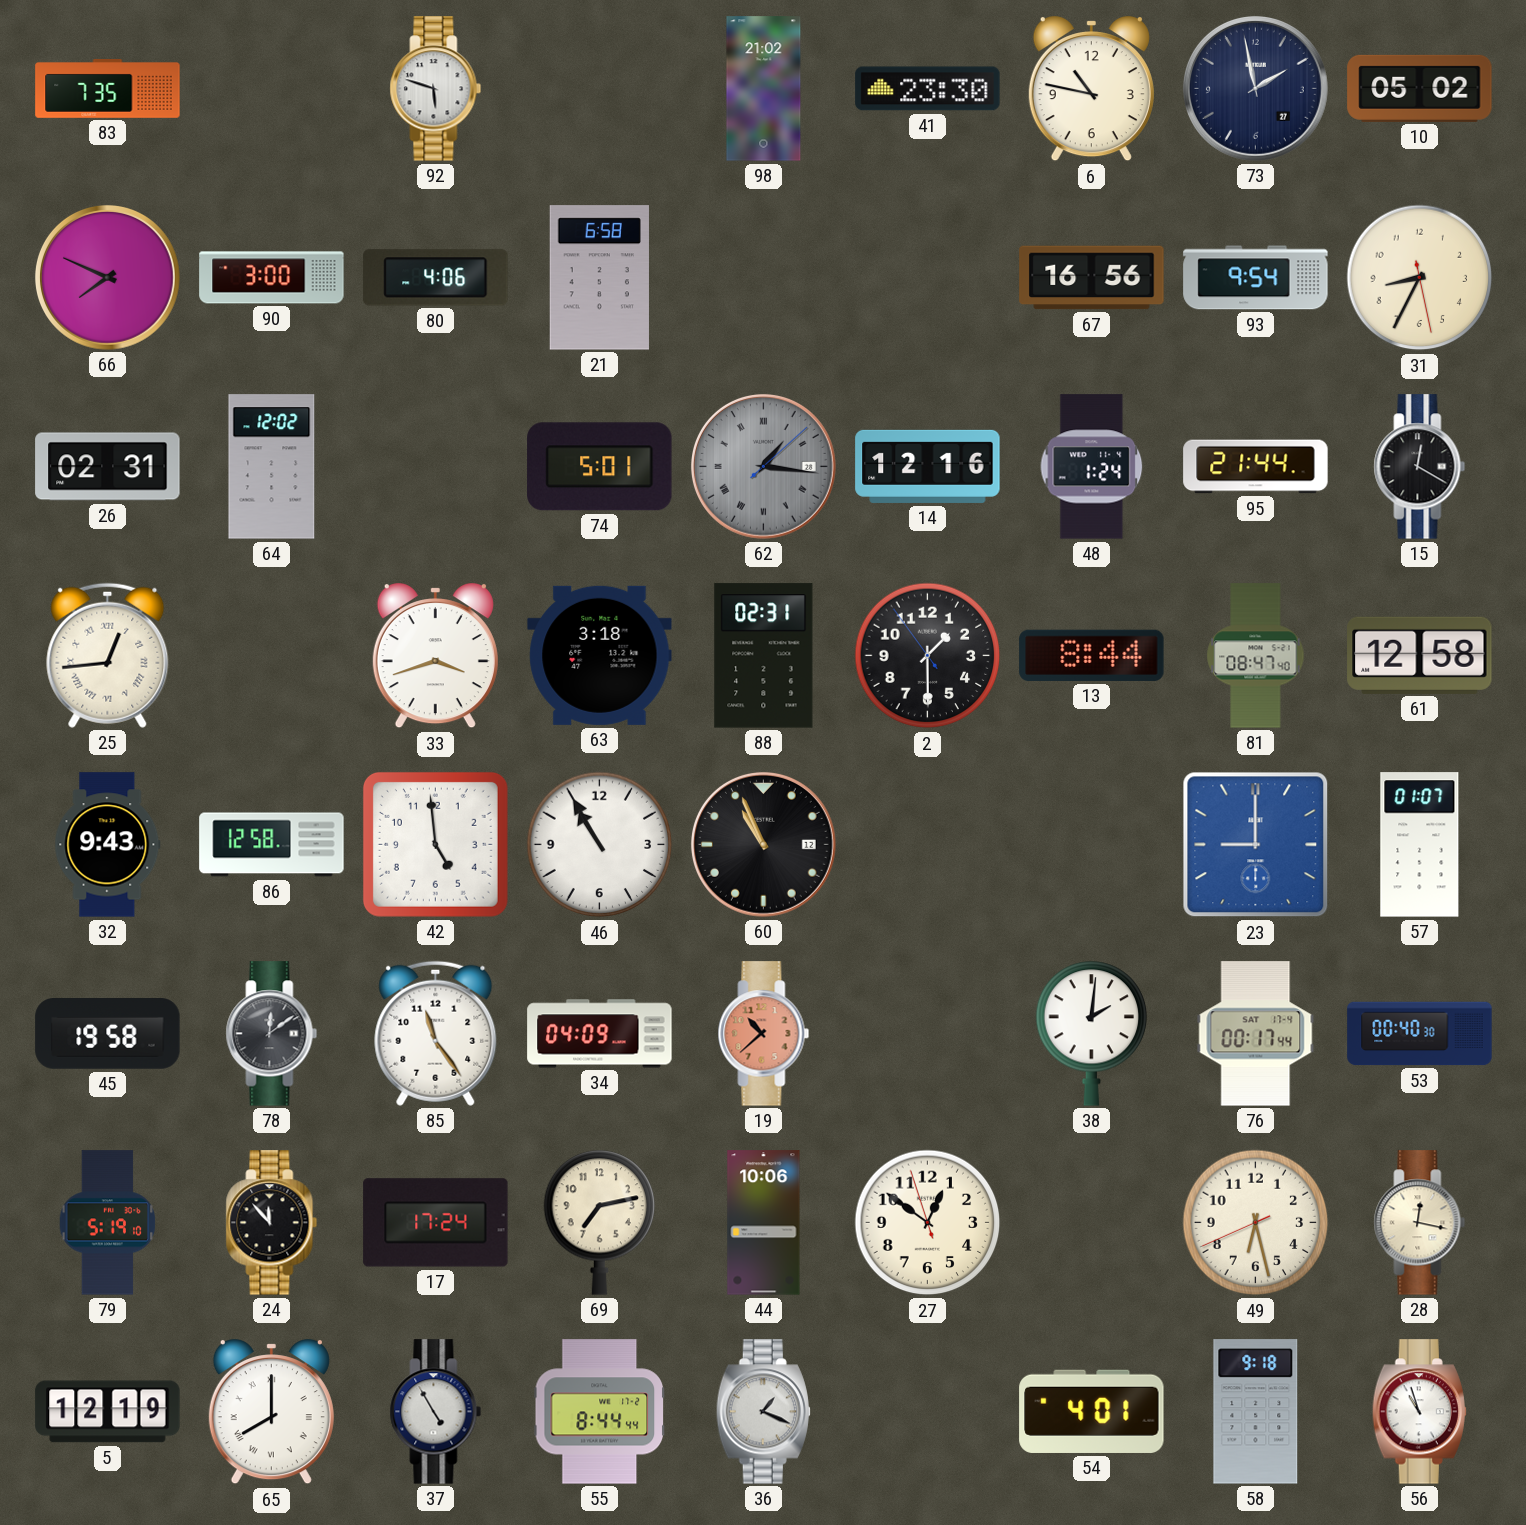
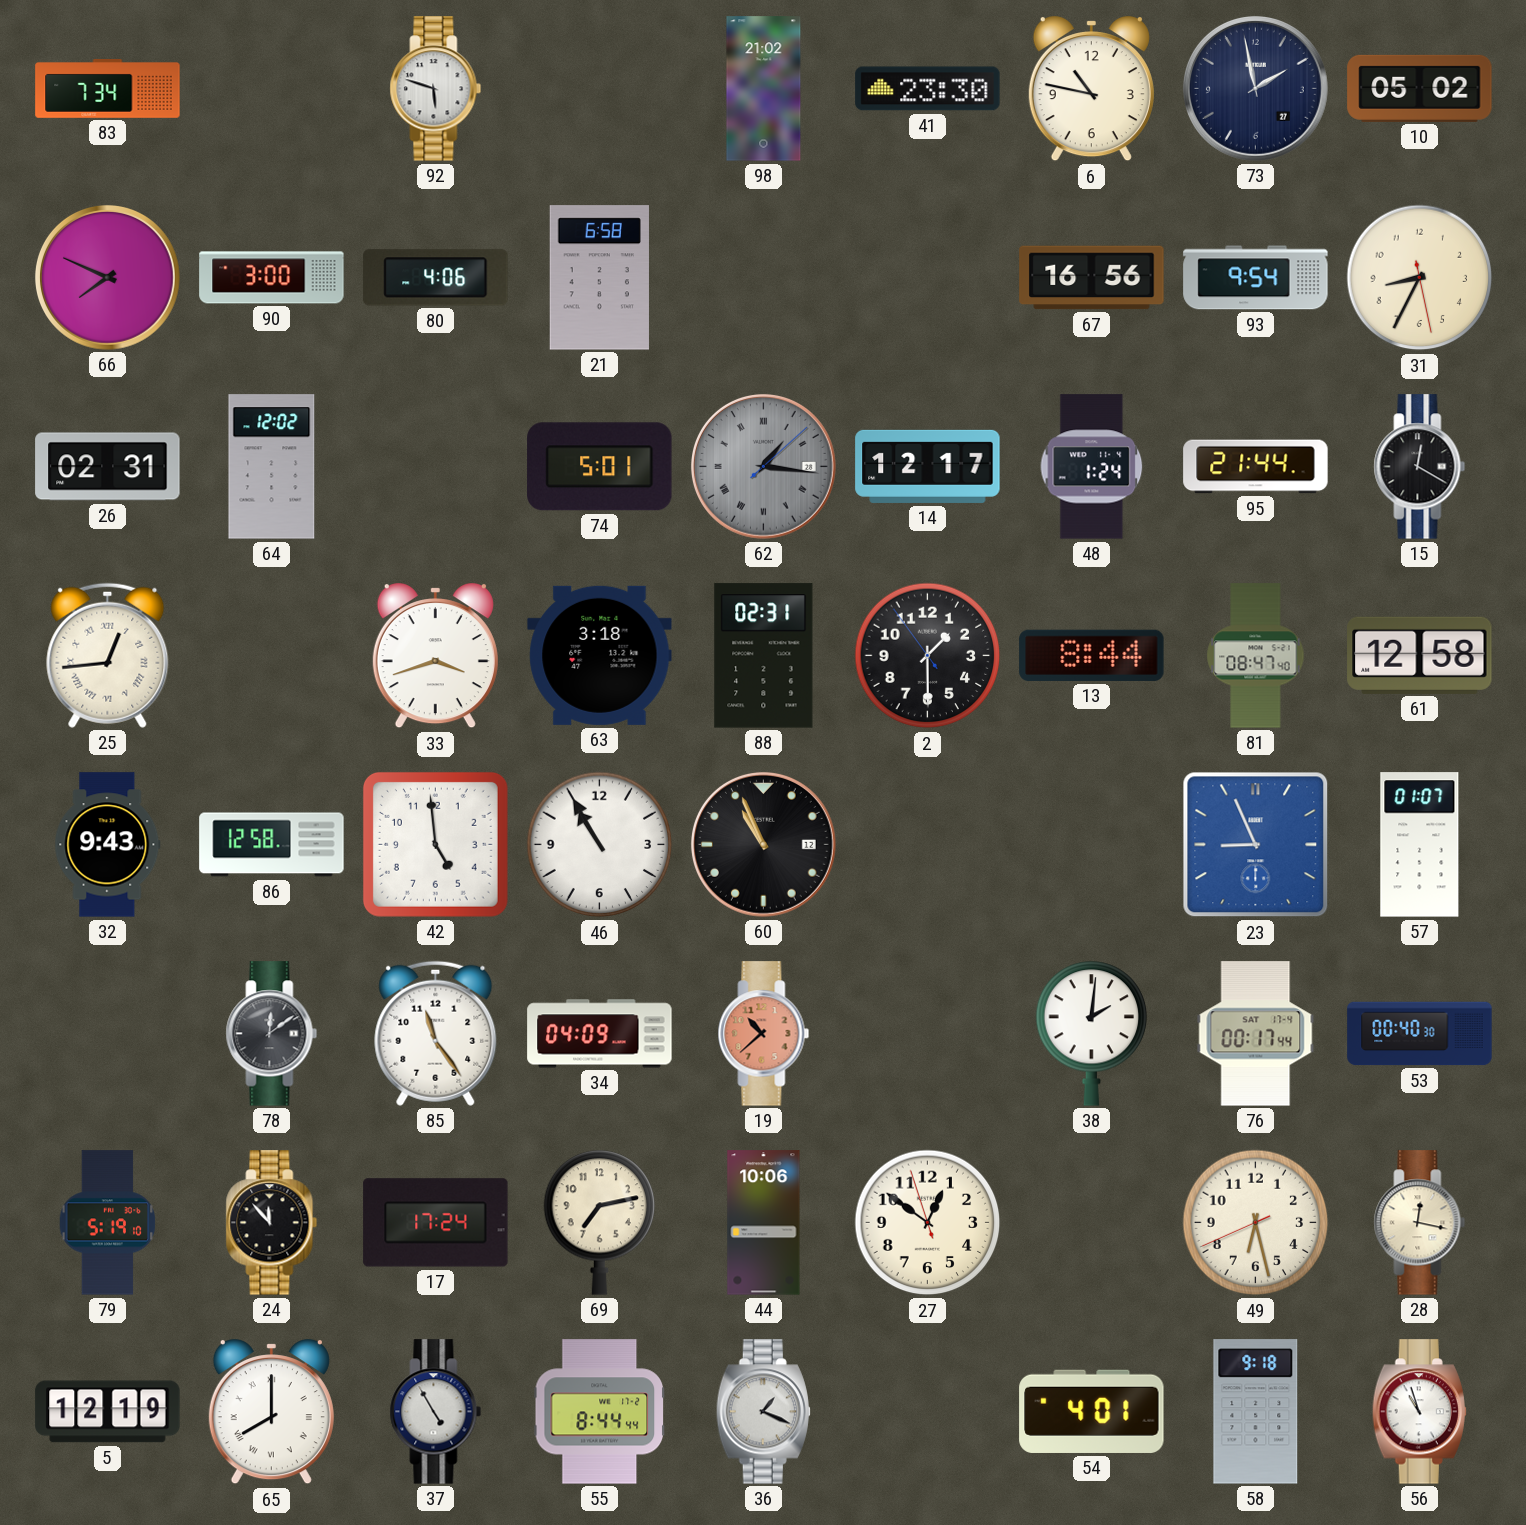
83: 7:35 -> 7:34 (108, 89)
14: 12:16 -> 12:17 (928, 466)
23: 9:00 -> 8:56 (1256, 845)
45: 19:58 -> none (108, 1034)
